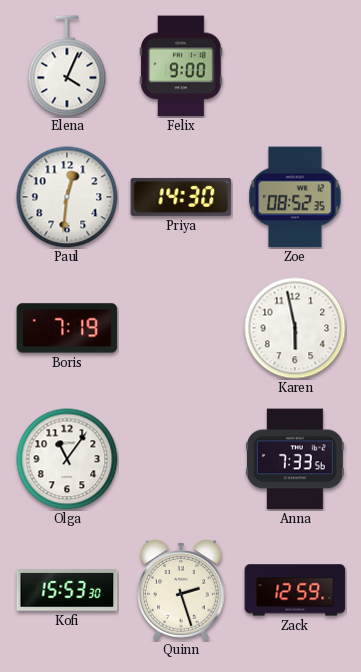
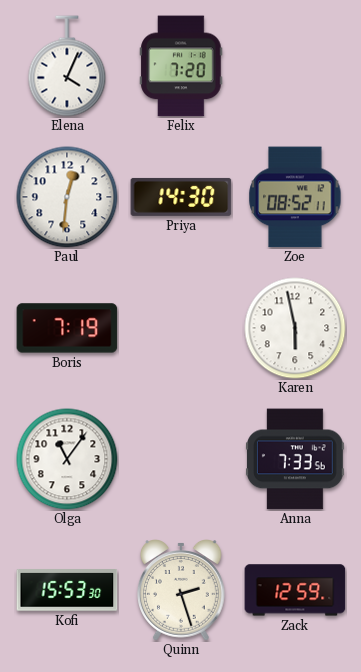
Felix: 9:00 -> 7:20 (181, 66)
Zoe: 08:52:35 -> 08:52:11 (295, 197)
